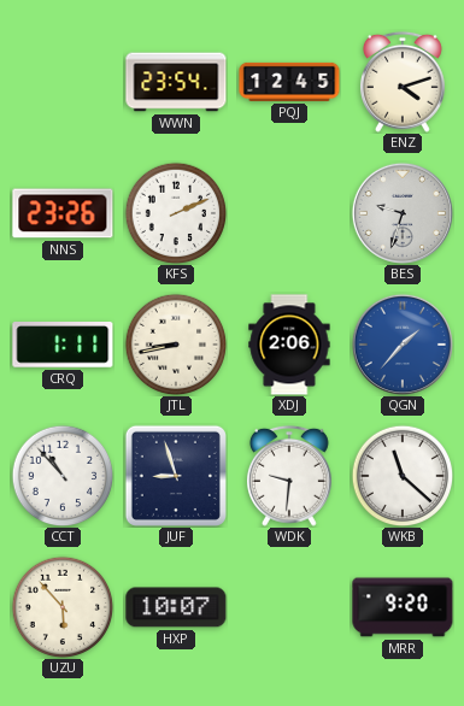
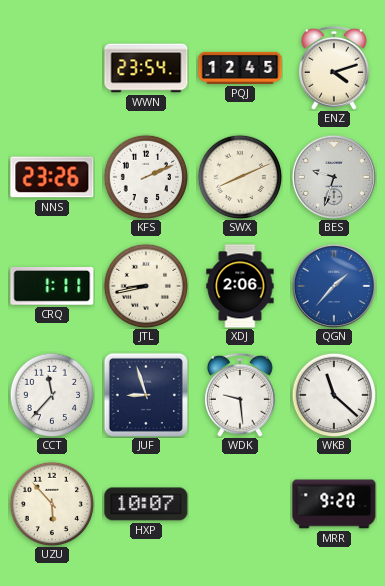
SWX: none -> 8:11 (240, 177)
CCT: 10:53 -> 11:37 (52, 395)
WDK: 9:31 -> 9:29 (240, 395)
